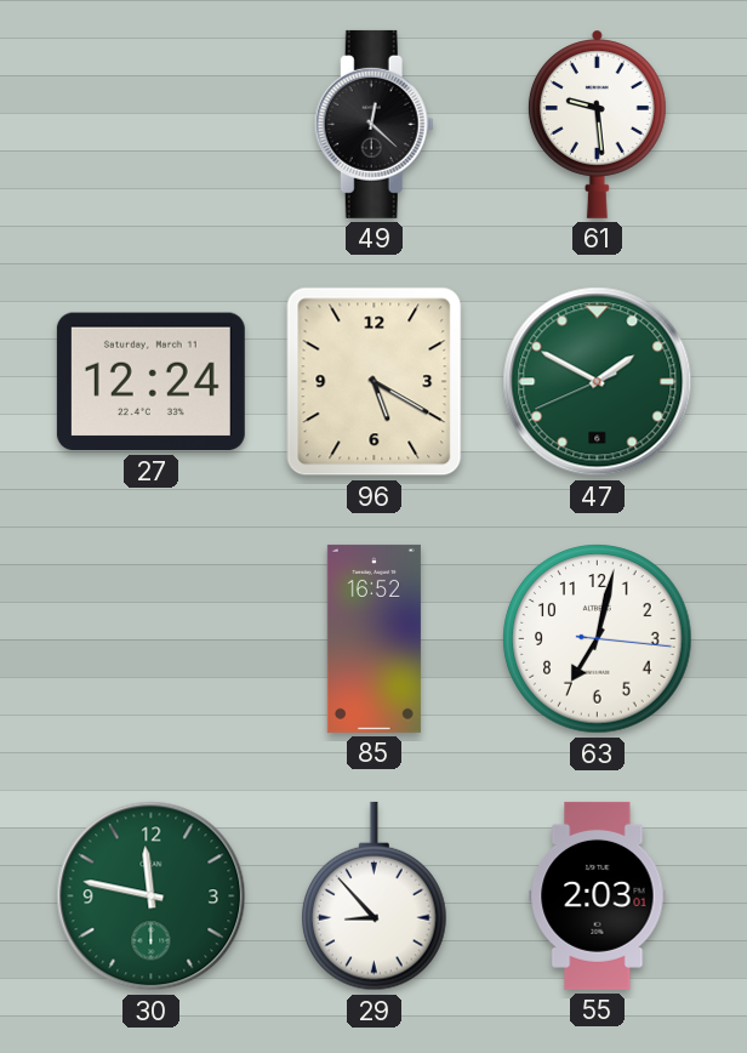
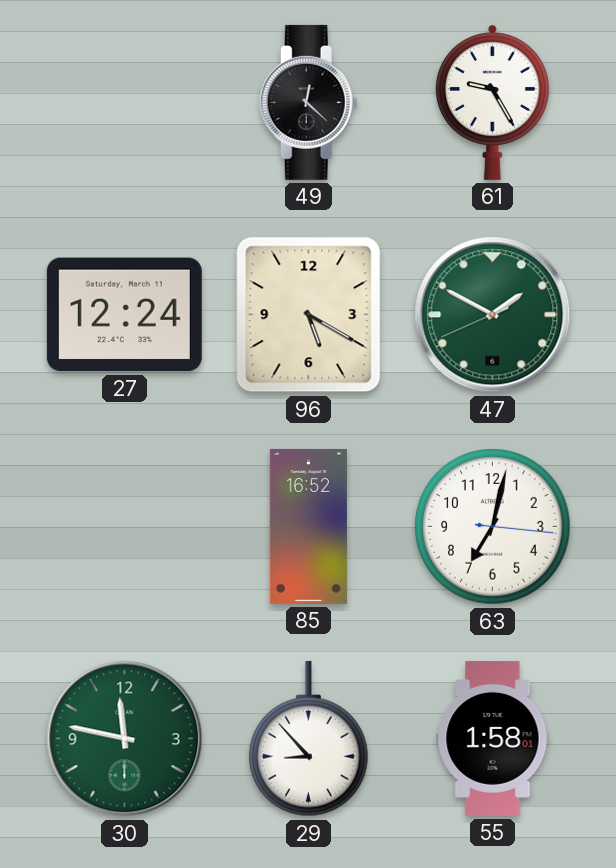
61: 9:29 -> 9:25 (492, 102)
55: 2:03 -> 1:58 (493, 738)
